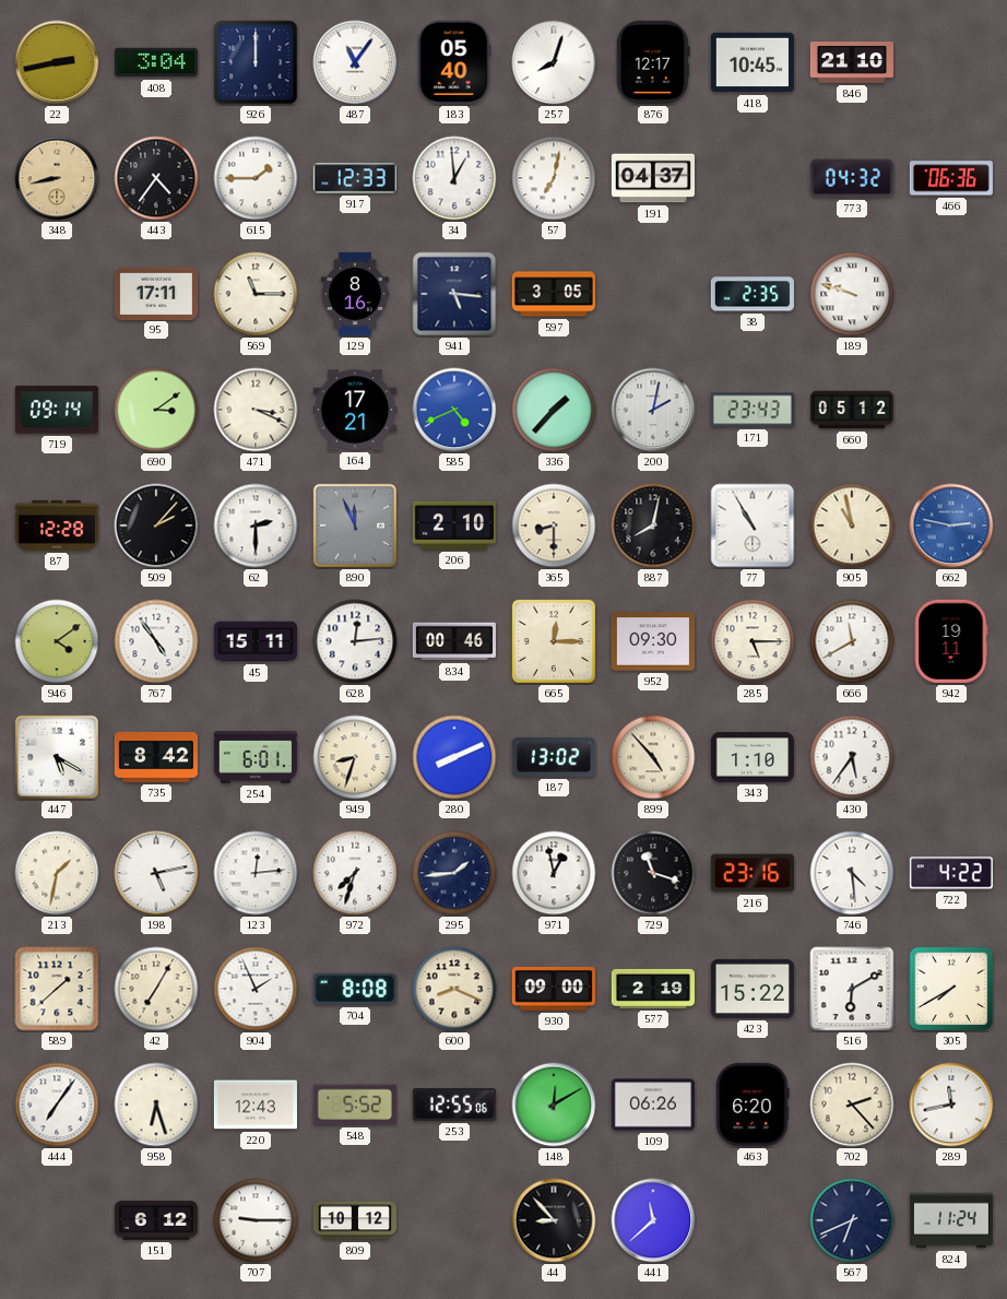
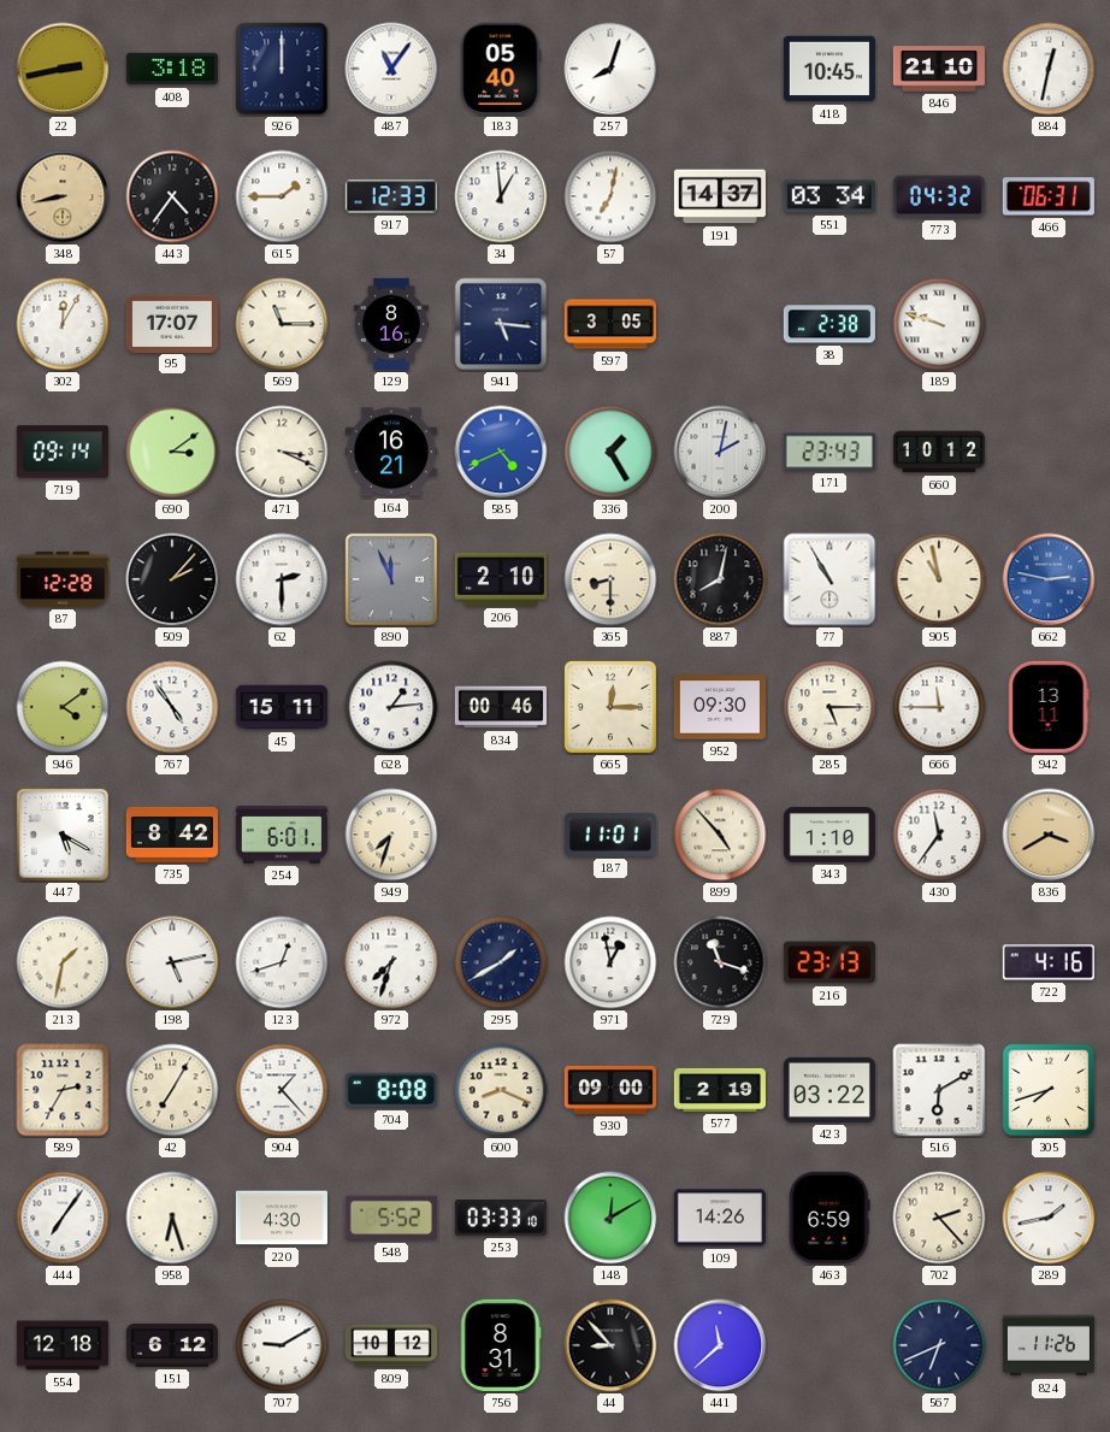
408: 3:04 -> 3:18 (172, 69)
876: 12:17 -> none (653, 62)
884: none -> 12:32 (1049, 69)
191: 04:37 -> 14:37 (720, 196)
551: none -> 03:34 (829, 196)
466: 06:36 -> 06:31 (1049, 196)
302: none -> 12:05 (63, 324)
95: 17:11 -> 17:07 (172, 323)
38: 2:35 -> 2:38 (829, 324)
164: 17:21 -> 16:21 (391, 452)
336: 1:37 -> 1:25 (610, 452)
660: 05:12 -> 10:12 (939, 452)
628: 12:14 -> 1:14 (391, 707)
666: 11:40 -> 11:45 (939, 707)
942: 19:11 -> 13:11 (1049, 707)
949: 8:33 -> 7:33 (391, 835)
280: 8:11 -> none (454, 757)
187: 13:02 -> 11:01 (610, 835)
430: 5:36 -> 11:36 (939, 835)
836: none -> 3:40 (1049, 835)
123: 12:14 -> 12:42 (282, 962)
295: 1:44 -> 1:40 (501, 962)
216: 23:16 -> 23:13 (829, 962)
746: 4:29 -> none (852, 873)
722: 4:22 -> 4:16 (1049, 962)
589: 1:38 -> 2:35 (63, 1090)
904: 1:56 -> 1:23 (282, 1090)
423: 15:22 -> 03:22 (829, 1090)
305: 7:40 -> 7:42 (1049, 1090)
220: 12:43 -> 4:30 (282, 1218)
253: 12:55 -> 03:33 (501, 1219)
109: 06:26 -> 14:26 (720, 1218)
463: 6:20 -> 6:59 (829, 1218)
289: 11:43 -> 1:43 (1049, 1218)
554: none -> 12:18 (63, 1345)
707: 9:15 -> 9:10 (282, 1345)
756: none -> 8:31 (501, 1345)
824: 11:24 -> 11:26 (1049, 1345)
